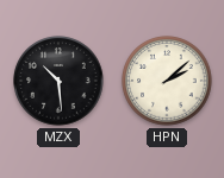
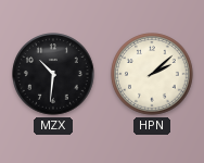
MZX: 10:29 -> 10:31 (53, 74)
